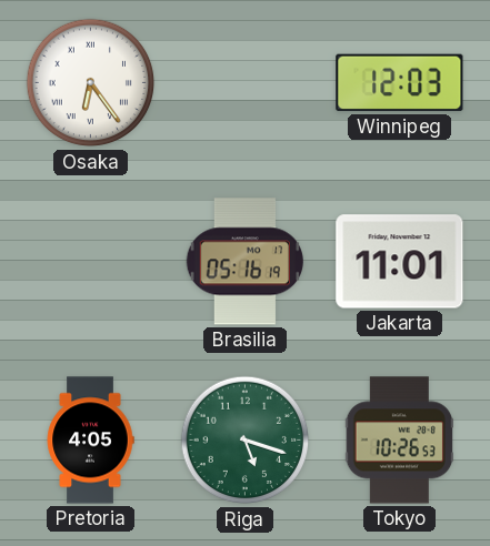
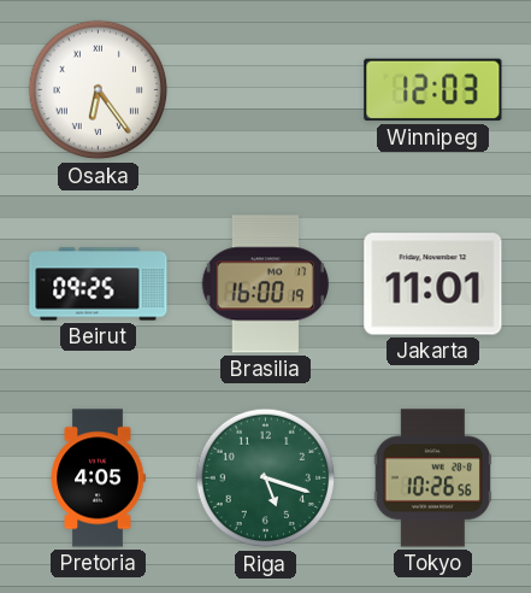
Beirut: none -> 09:25 (99, 284)
Brasilia: 05:16 -> 16:00 (265, 284)
Tokyo: 10:26:53 -> 10:26:56 (432, 478)
